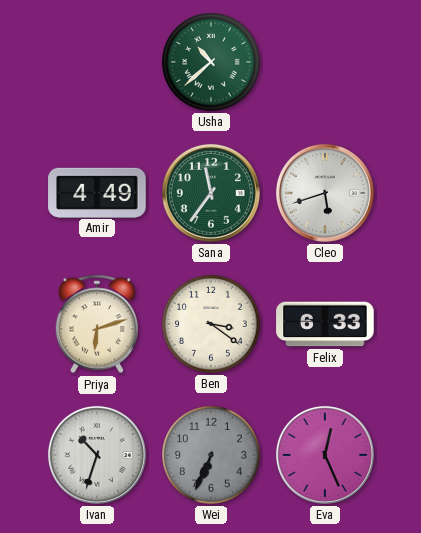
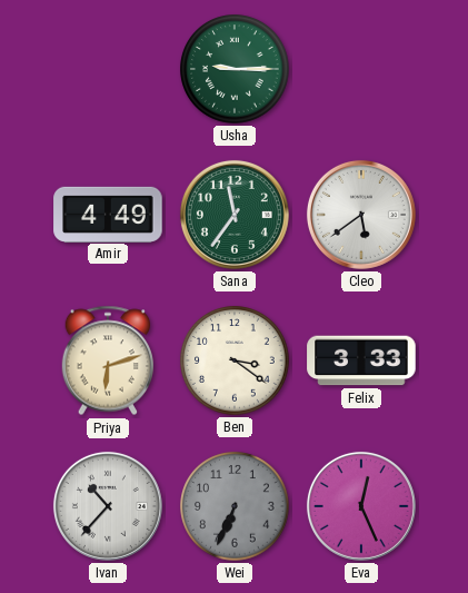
Usha: 10:38 -> 9:15 (235, 69)
Cleo: 5:42 -> 5:39 (361, 215)
Felix: 6:33 -> 3:33 (361, 360)
Ivan: 10:33 -> 10:37 (108, 506)
